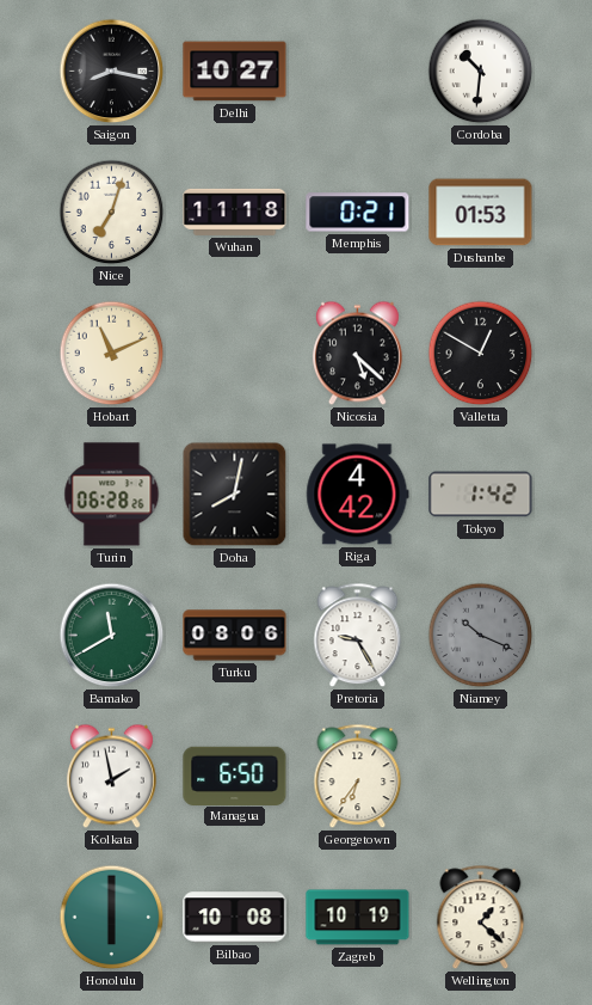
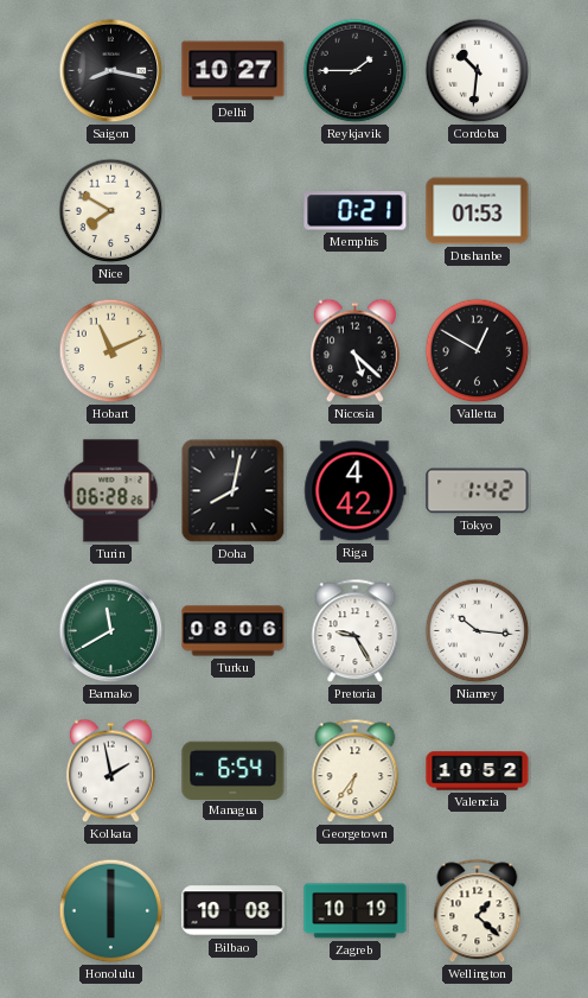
Reykjavik: none -> 1:45 (356, 71)
Nice: 7:03 -> 7:50 (111, 211)
Wuhan: 11:18 -> none (235, 212)
Niamey: 10:19 -> 10:16 (478, 631)
Niamey dial: grey -> white (478, 631)
Managua: 6:50 -> 6:54 (234, 770)
Valencia: none -> 10:52 (478, 771)
